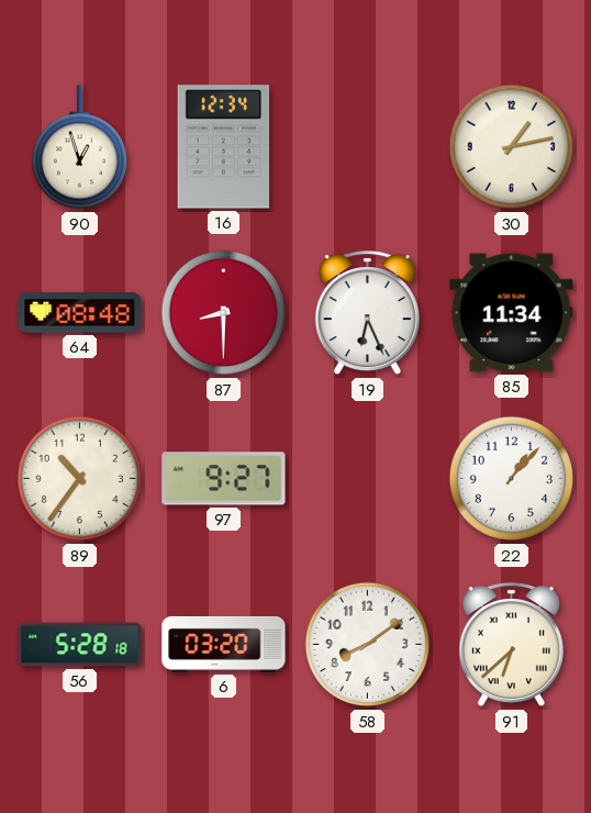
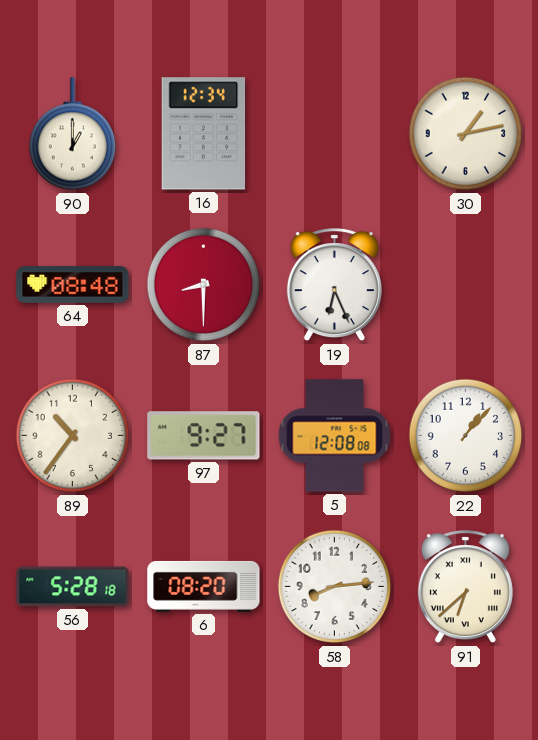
90: 12:57 -> 1:00 (72, 134)
85: 11:34 -> none (512, 313)
5: none -> 12:08 (335, 436)
6: 03:20 -> 08:20 (204, 586)
58: 8:09 -> 8:14 (335, 587)
